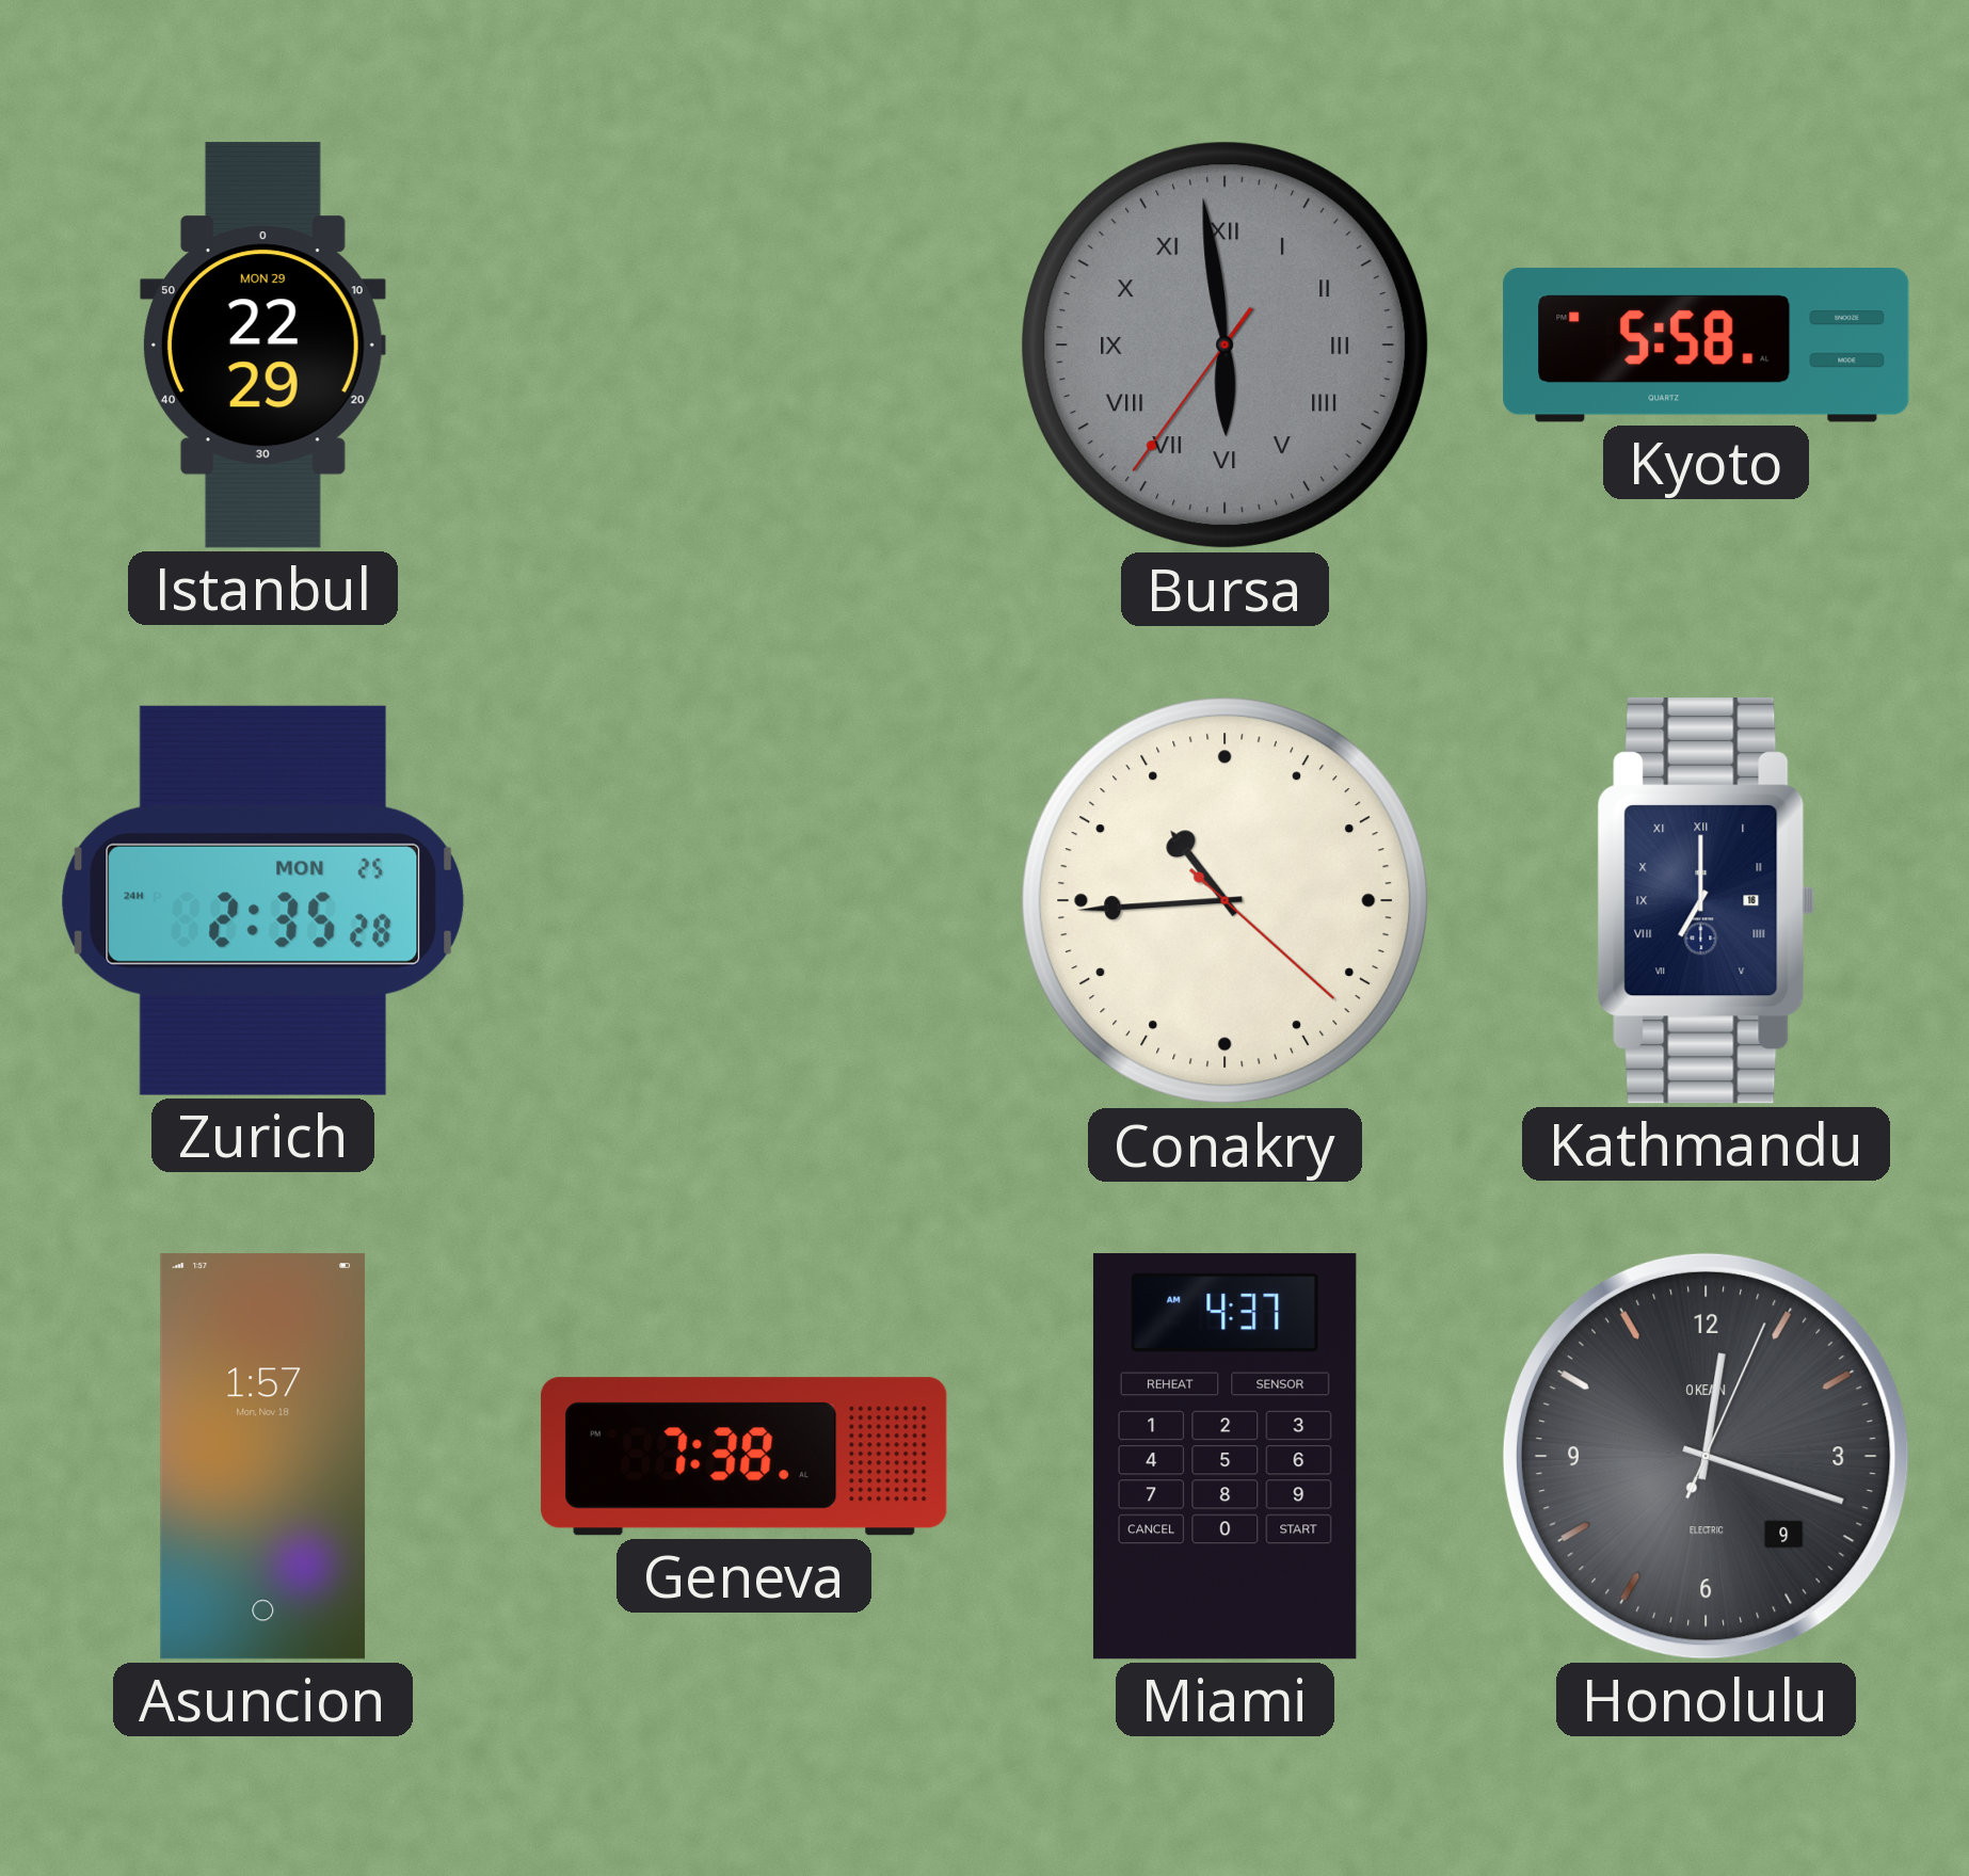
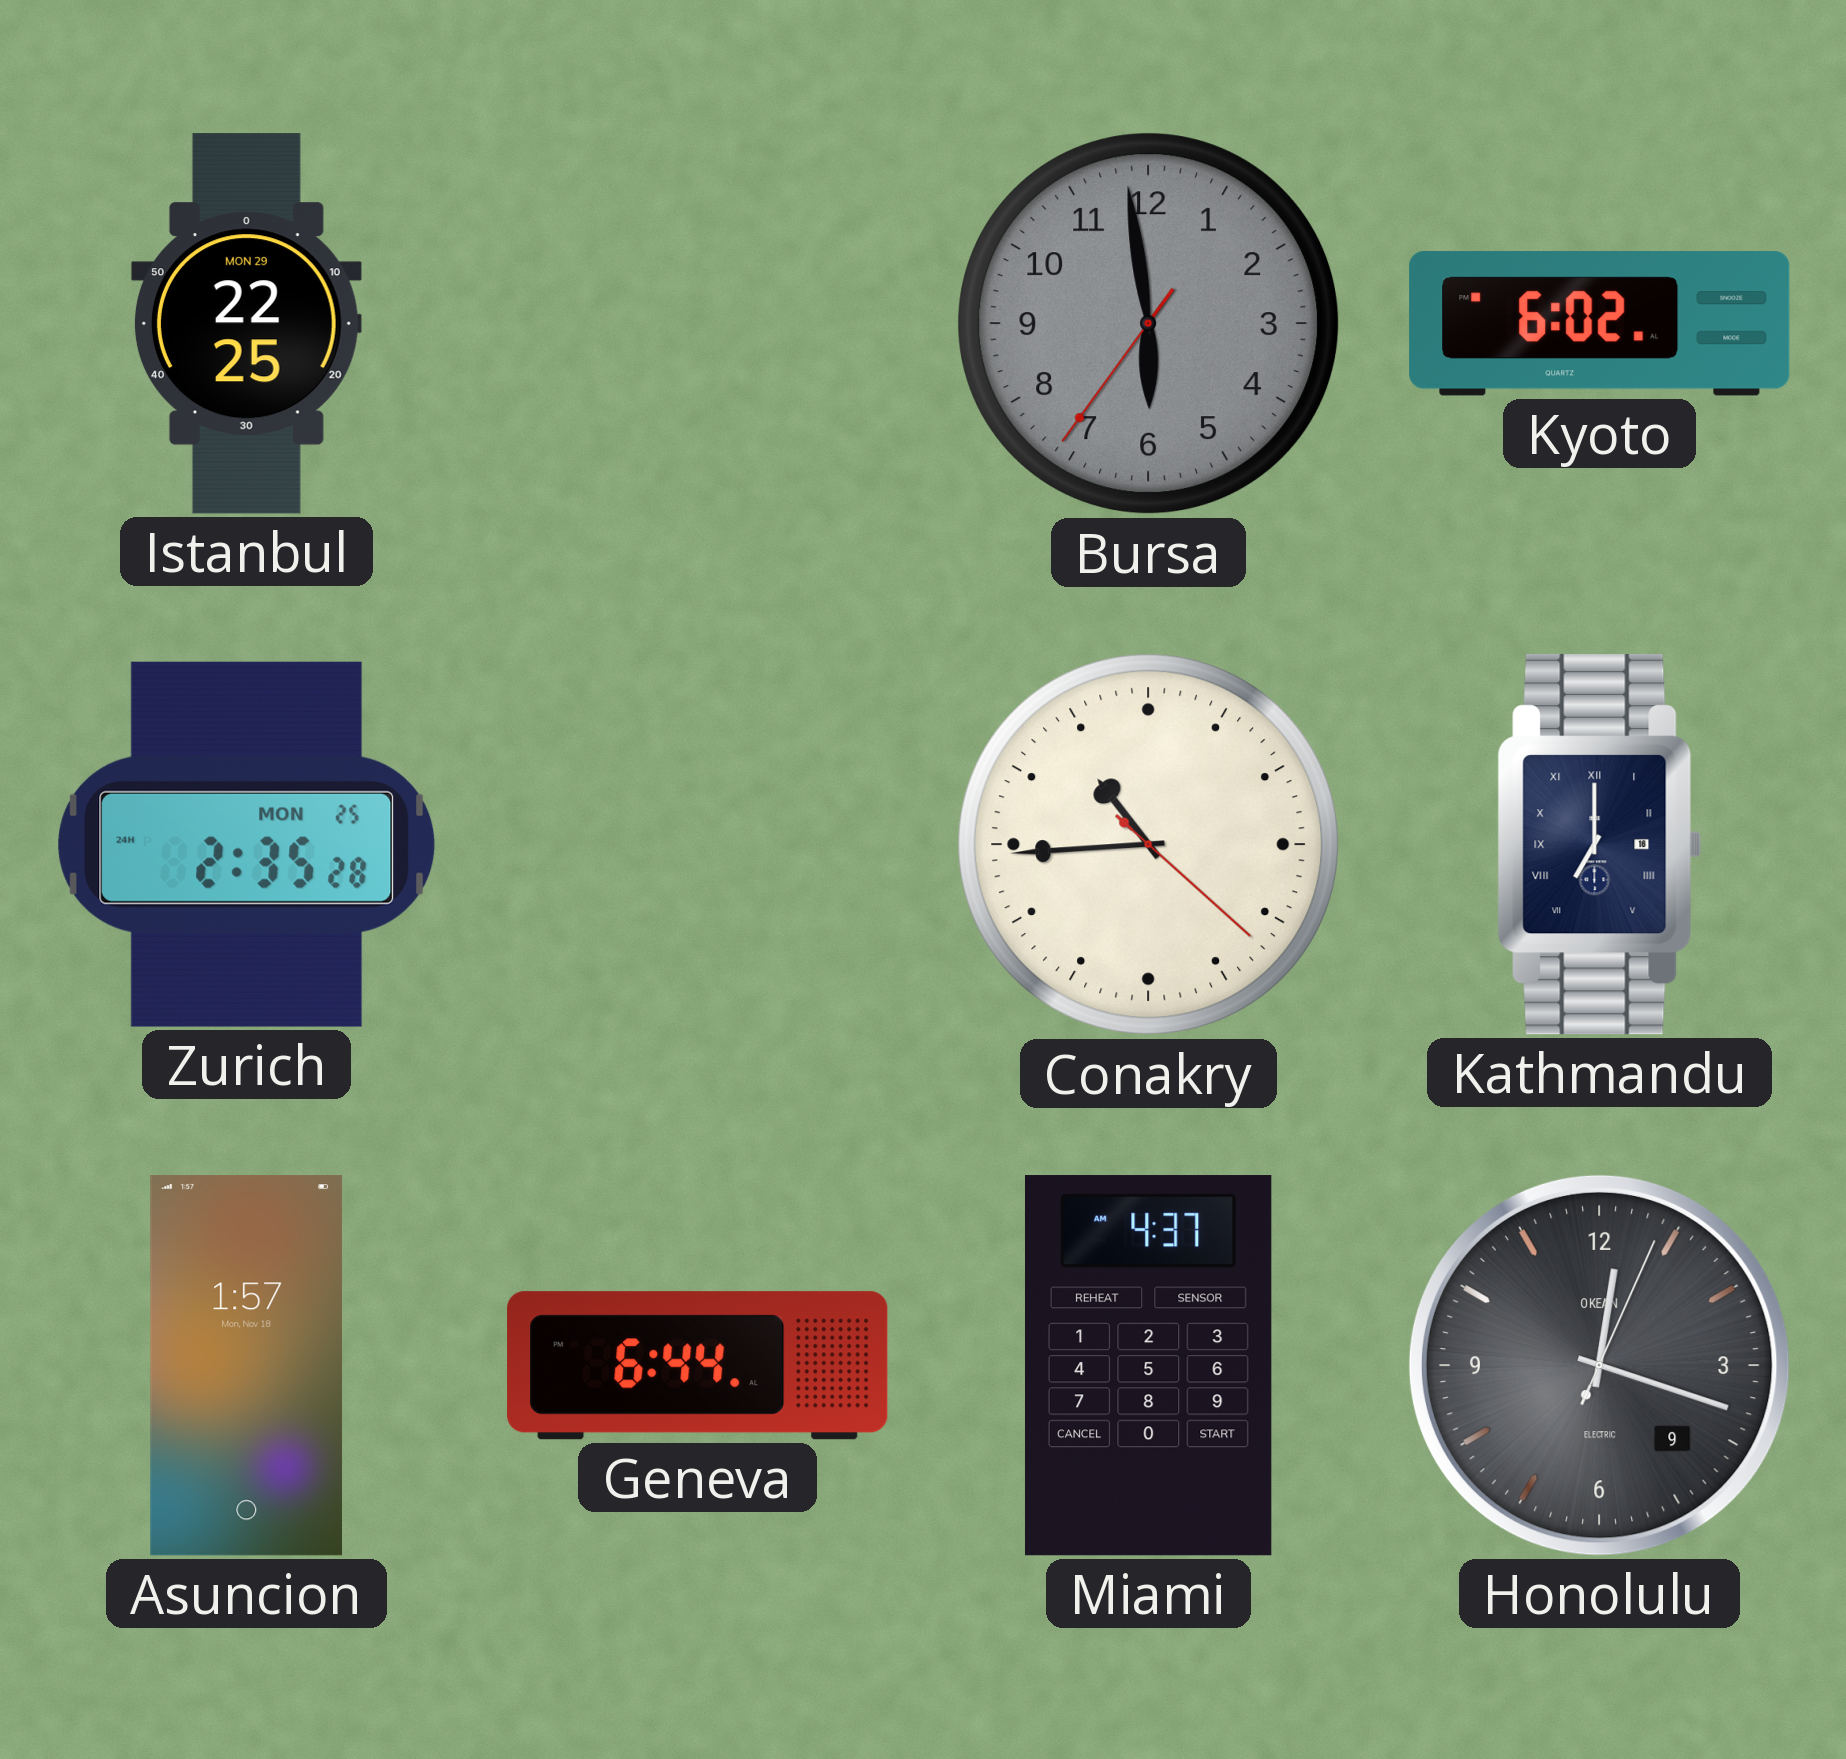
Istanbul: 22:29 -> 22:25 (246, 324)
Bursa numerals: Roman -> Arabic (1149, 324)
Kyoto: 5:58 -> 6:02 (1600, 324)
Geneva: 7:38 -> 6:44 (698, 1366)
